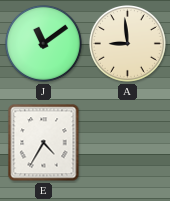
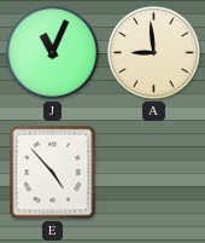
J: 11:09 -> 11:04 (52, 52)
E: 4:35 -> 4:53 (53, 173)
